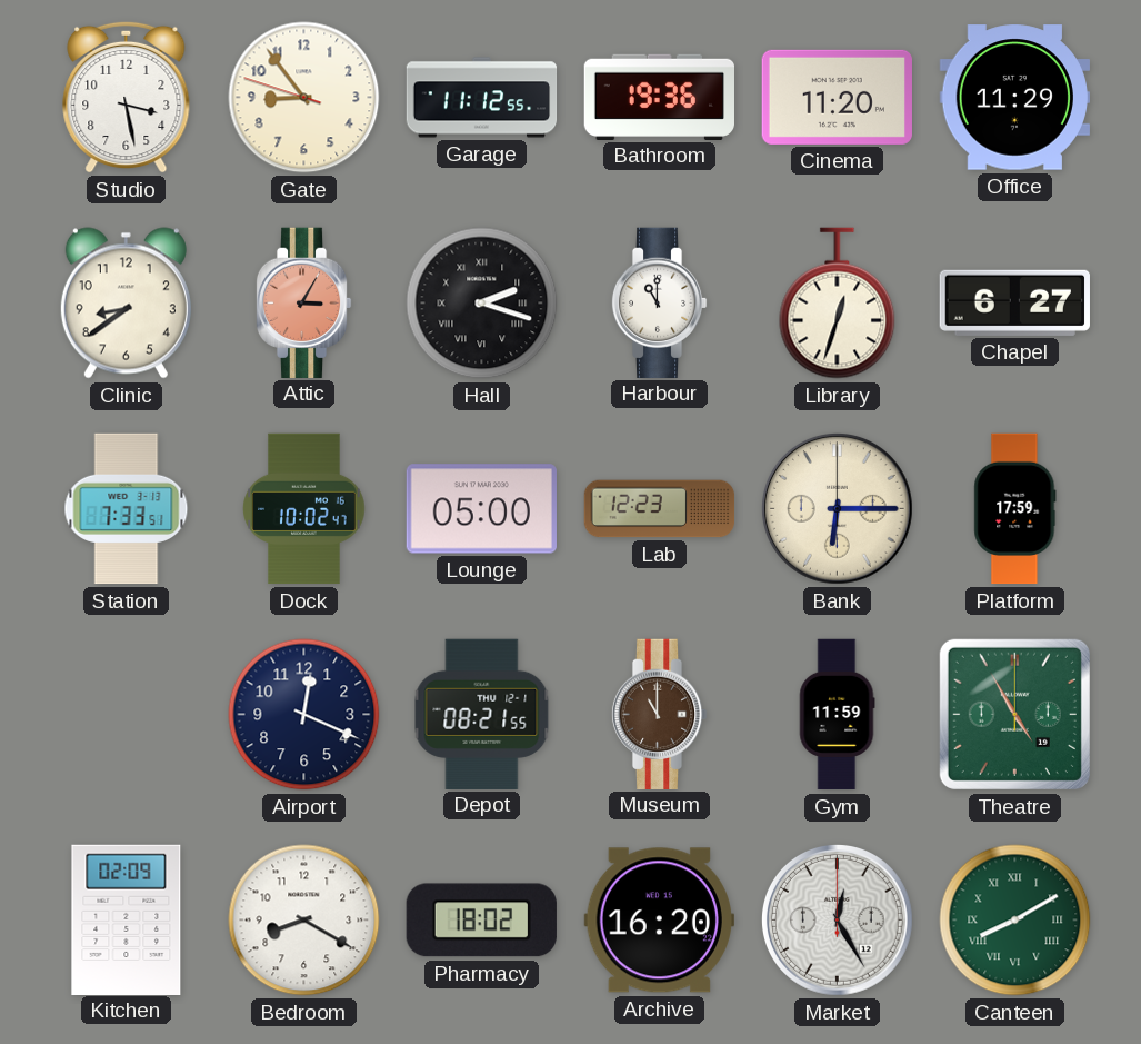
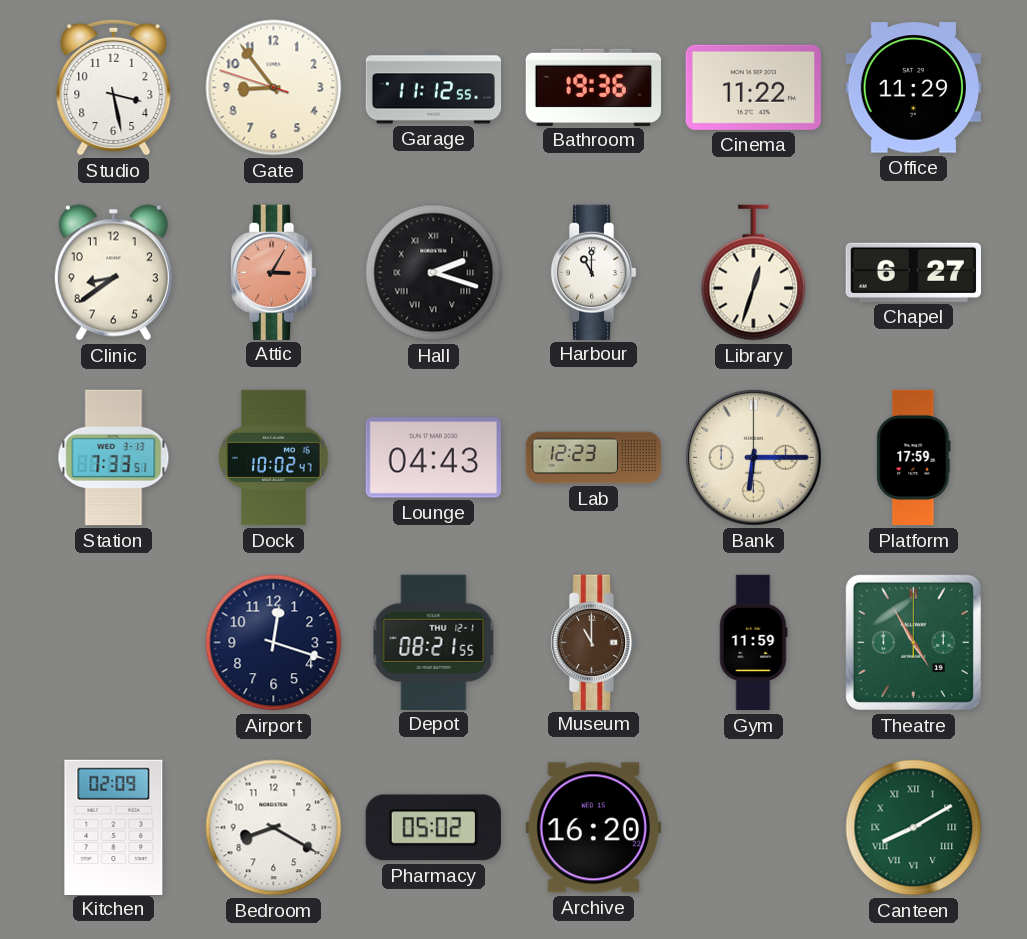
Cinema: 11:20 -> 11:22 (753, 87)
Lounge: 05:00 -> 04:43 (433, 458)
Airport: 12:19 -> 12:18 (274, 643)
Pharmacy: 18:02 -> 05:02 (433, 828)
Market: 12:25 -> none (837, 919)
